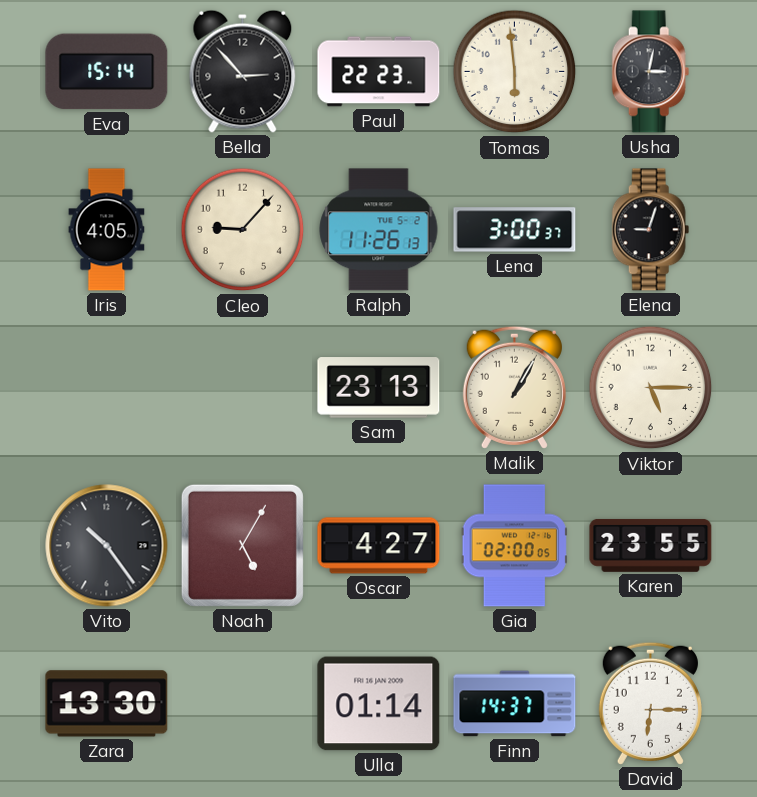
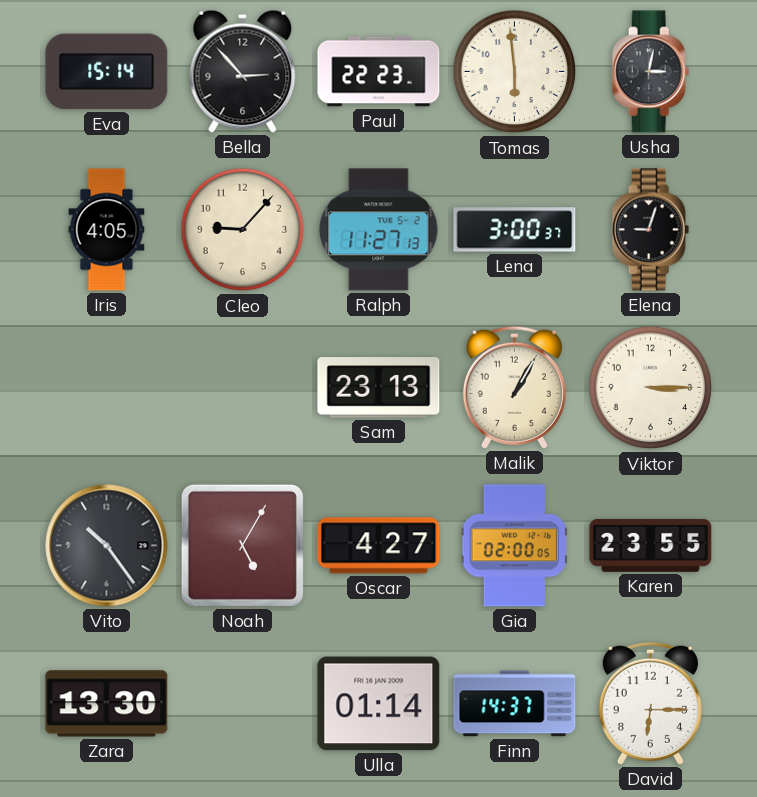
Ralph: 11:26 -> 11:27 (379, 230)
Viktor: 5:15 -> 3:15 (651, 388)
